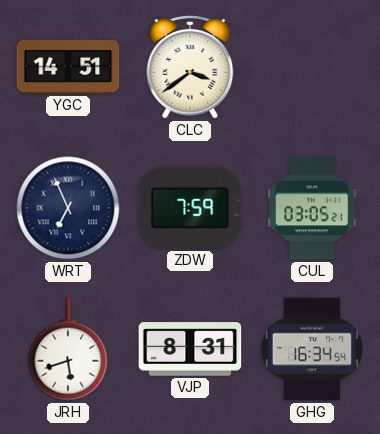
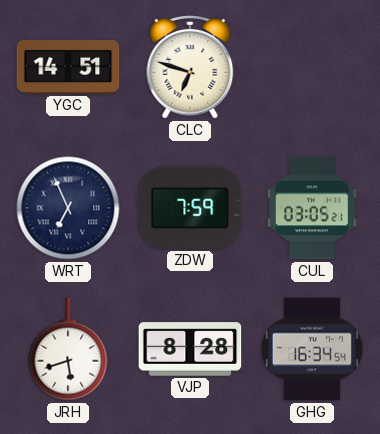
CLC: 3:39 -> 6:48 (190, 68)
VJP: 8:31 -> 8:28 (190, 349)
